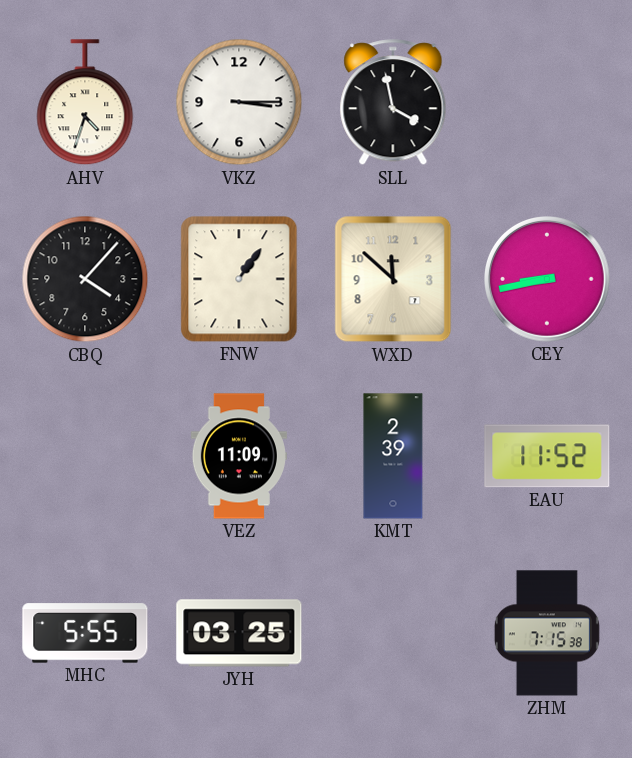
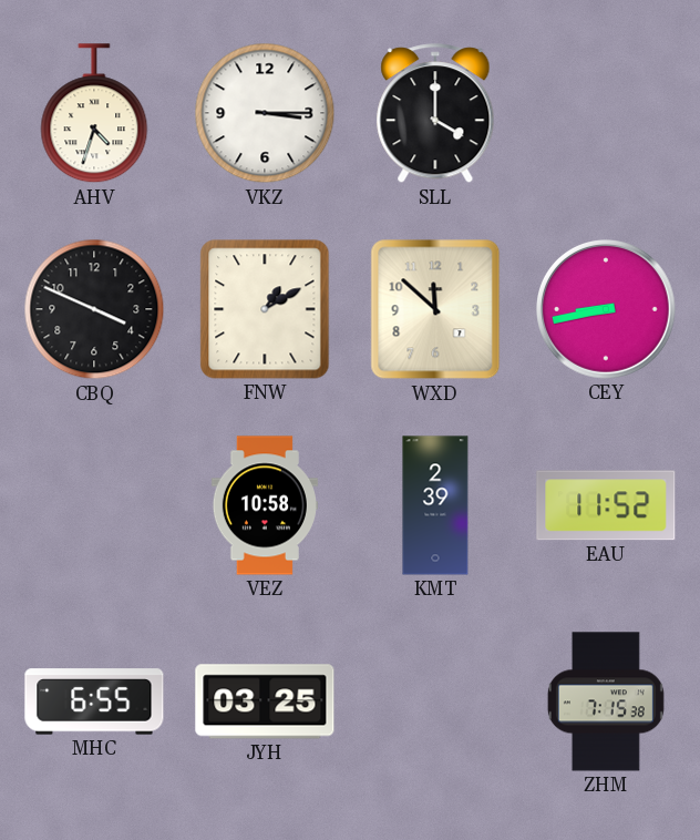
SLL: 3:58 -> 4:00 (435, 114)
CBQ: 4:07 -> 3:49 (94, 309)
FNW: 1:06 -> 1:10 (265, 309)
VEZ: 11:09 -> 10:58 (265, 505)
MHC: 5:55 -> 6:55 (94, 701)
